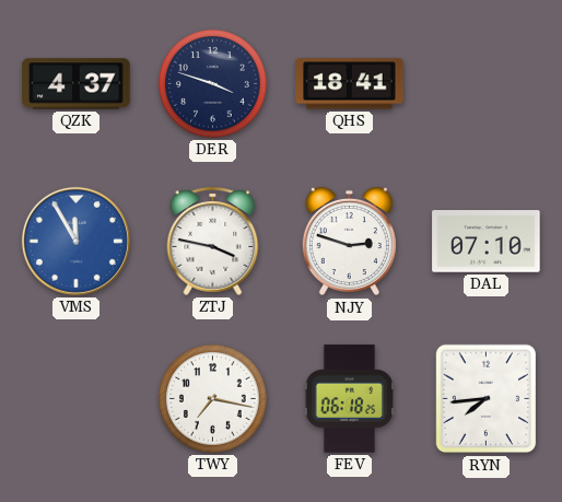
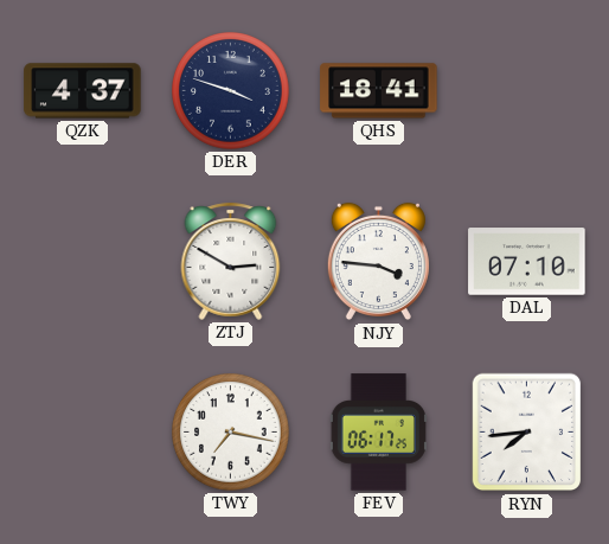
VMS: 11:55 -> none (75, 241)
ZTJ: 3:47 -> 2:50 (231, 261)
NJY: 2:48 -> 3:46 (378, 262)
FEV: 06:18 -> 06:17 (378, 433)
